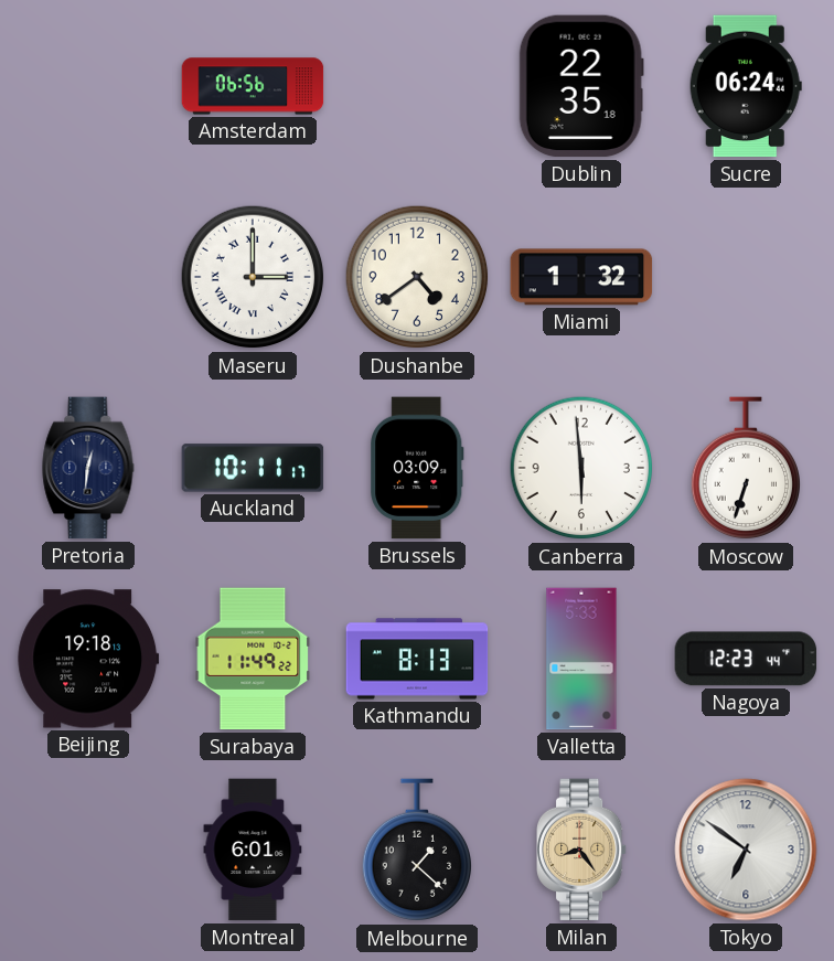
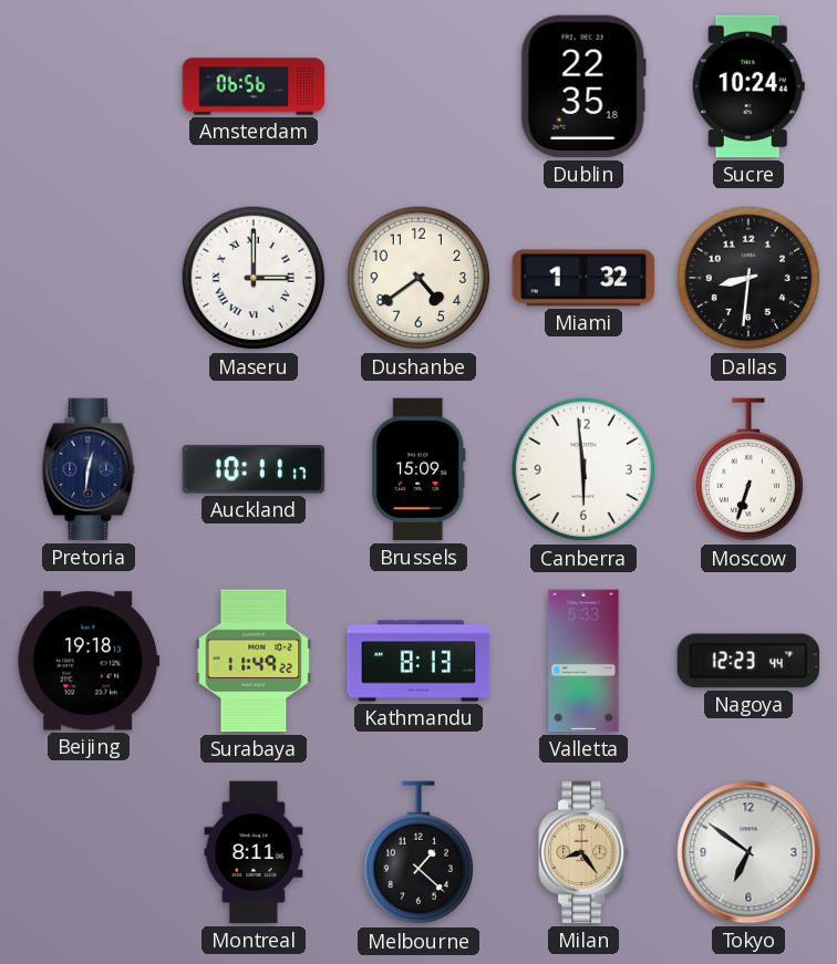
Sucre: 06:24 -> 10:24 (748, 86)
Dallas: none -> 8:31 (748, 278)
Brussels: 03:09 -> 15:09 (418, 469)
Montreal: 6:01 -> 8:11 (254, 852)
